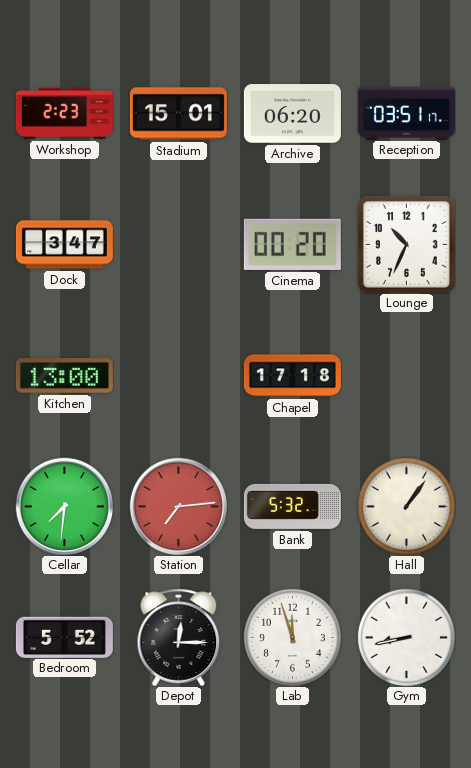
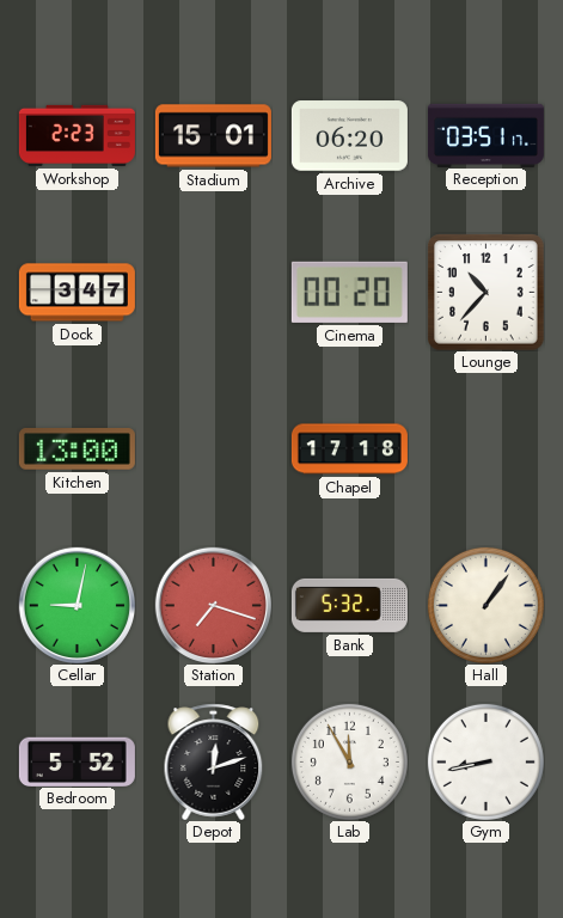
Lounge: 10:34 -> 10:37 (486, 293)
Cellar: 7:31 -> 9:02 (77, 605)
Station: 7:14 -> 7:18 (213, 605)
Depot: 12:15 -> 12:12 (214, 761)
Lab: 11:57 -> 11:55 (349, 761)
